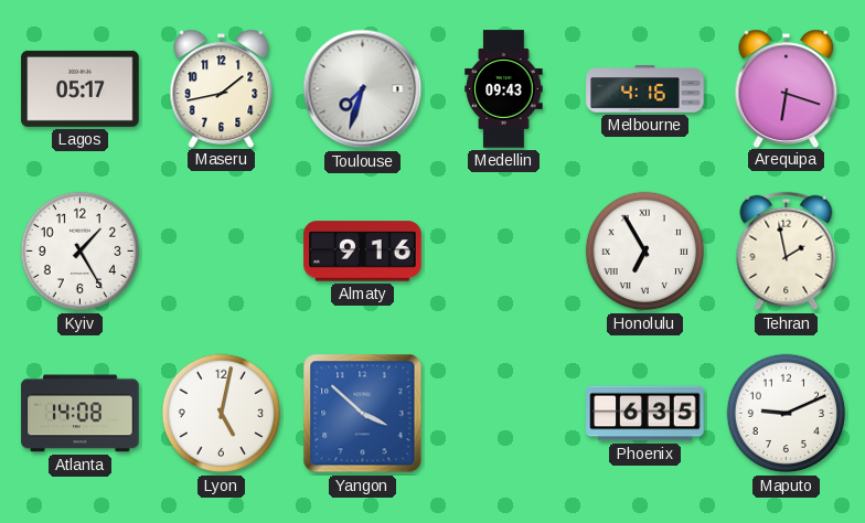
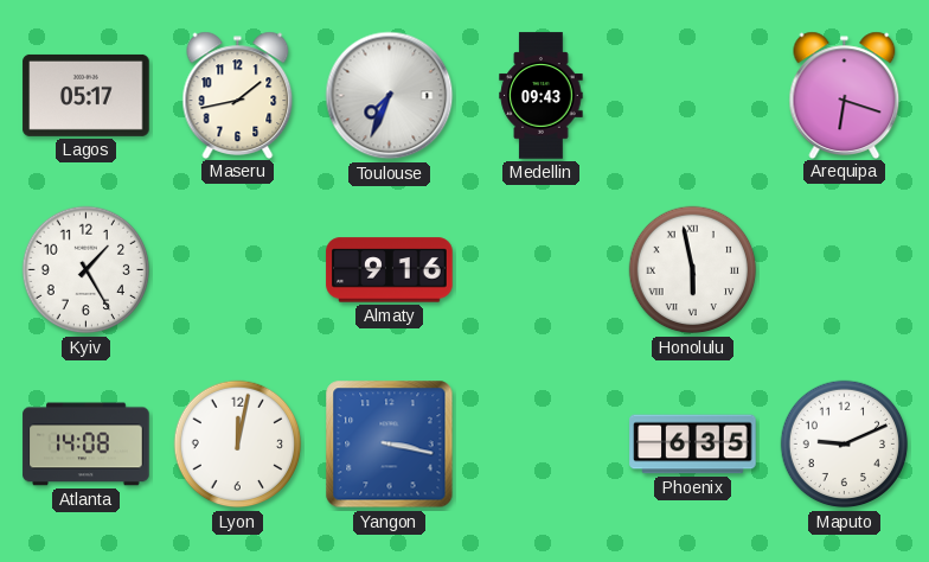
Toulouse: 7:33 -> 7:34 (390, 96)
Melbourne: 4:16 -> none (645, 89)
Honolulu: 6:55 -> 5:58 (693, 270)
Tehran: 1:58 -> none (787, 252)
Lyon: 5:02 -> 12:02 (238, 445)
Yangon: 3:52 -> 3:17 (390, 445)
